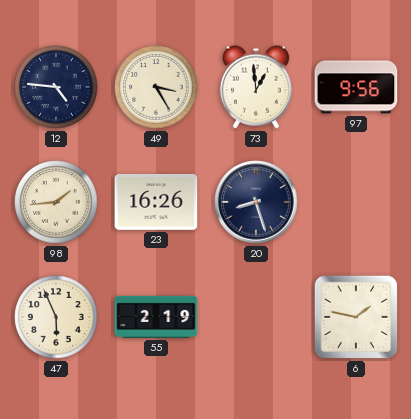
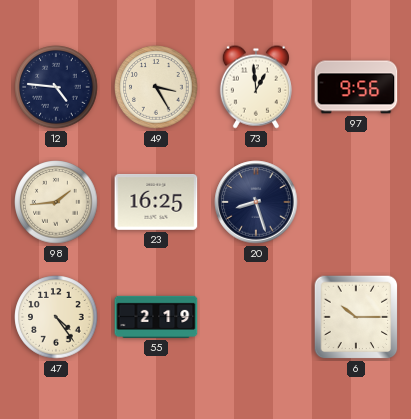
23: 16:26 -> 16:25 (156, 202)
47: 5:56 -> 4:24 (56, 317)
6: 1:47 -> 10:15 (356, 317)
